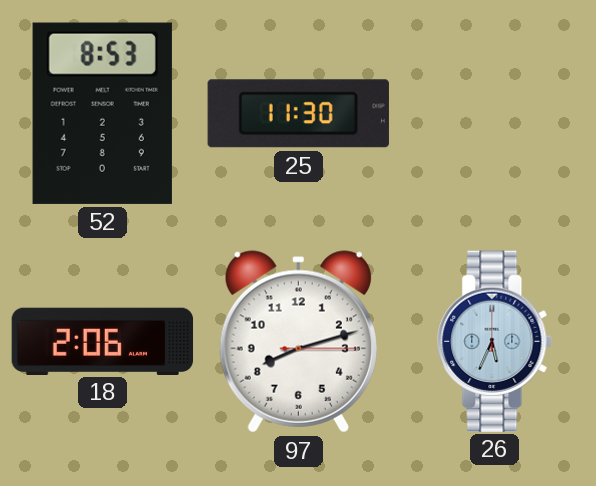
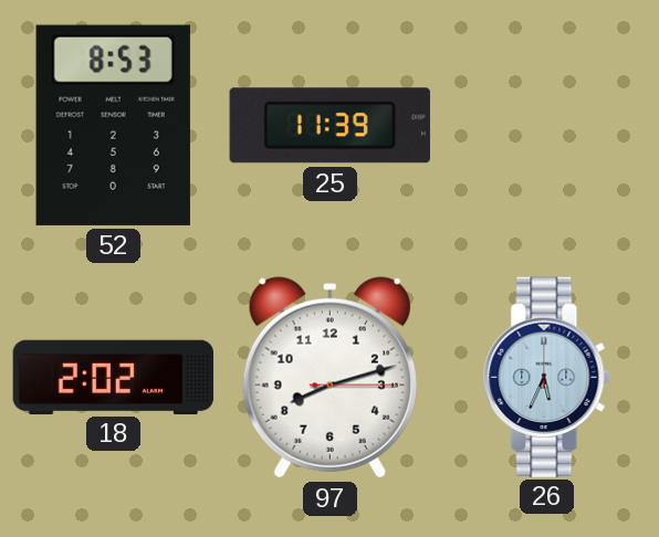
25: 11:30 -> 11:39 (329, 126)
18: 2:06 -> 2:02 (114, 377)
